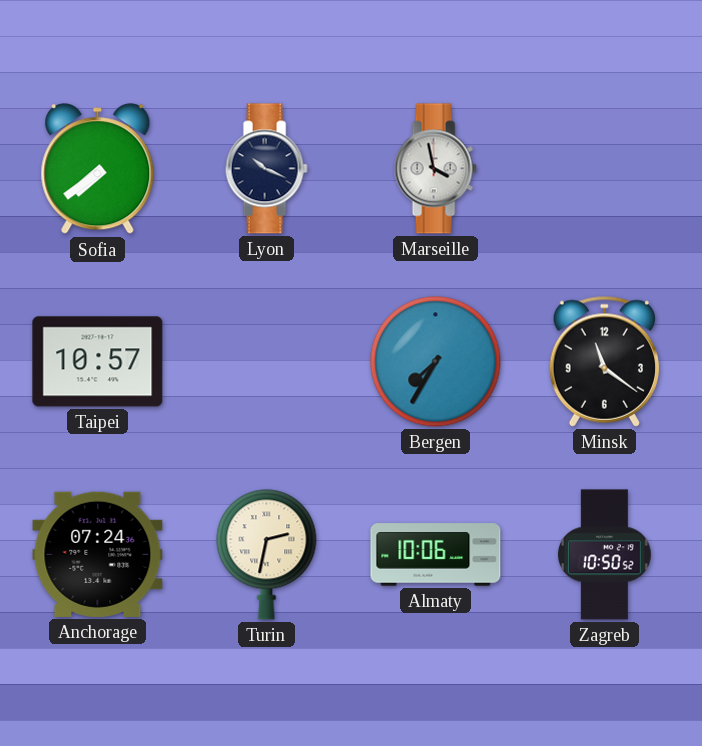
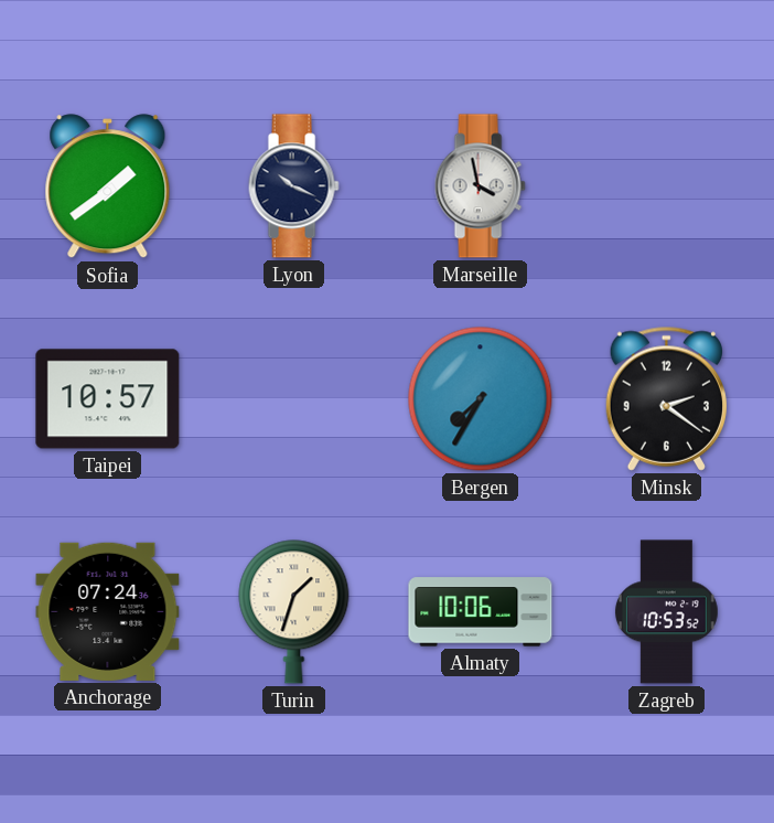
Sofia: 7:39 -> 1:39 (108, 186)
Minsk: 11:21 -> 2:21 (666, 398)
Turin: 2:32 -> 1:33 (294, 612)
Zagreb: 10:50 -> 10:53 (666, 612)
